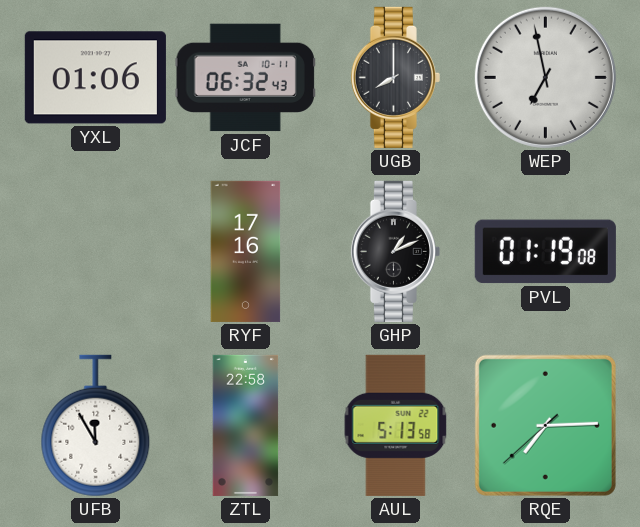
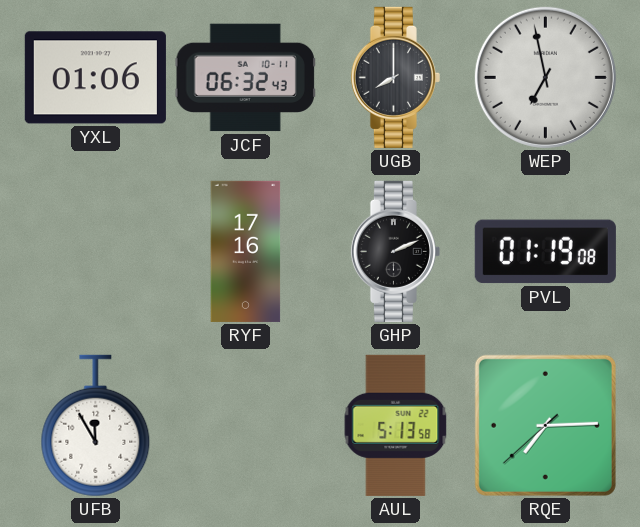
GHP: 1:11 -> 2:11 (395, 251)
ZTL: 22:58 -> none (246, 425)
